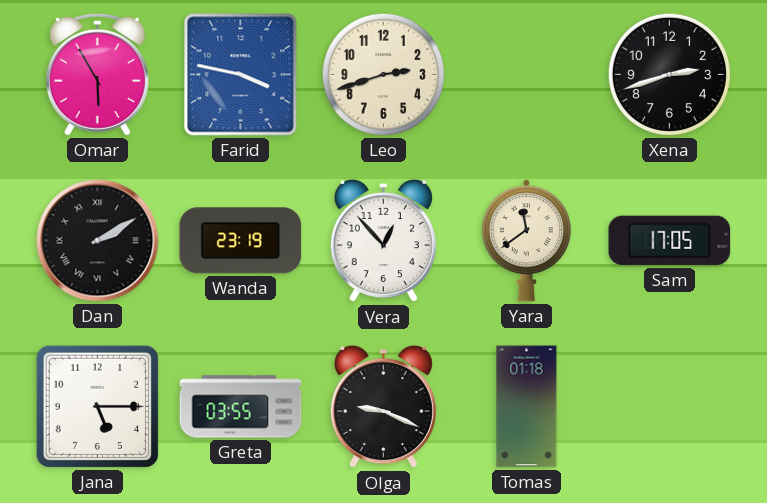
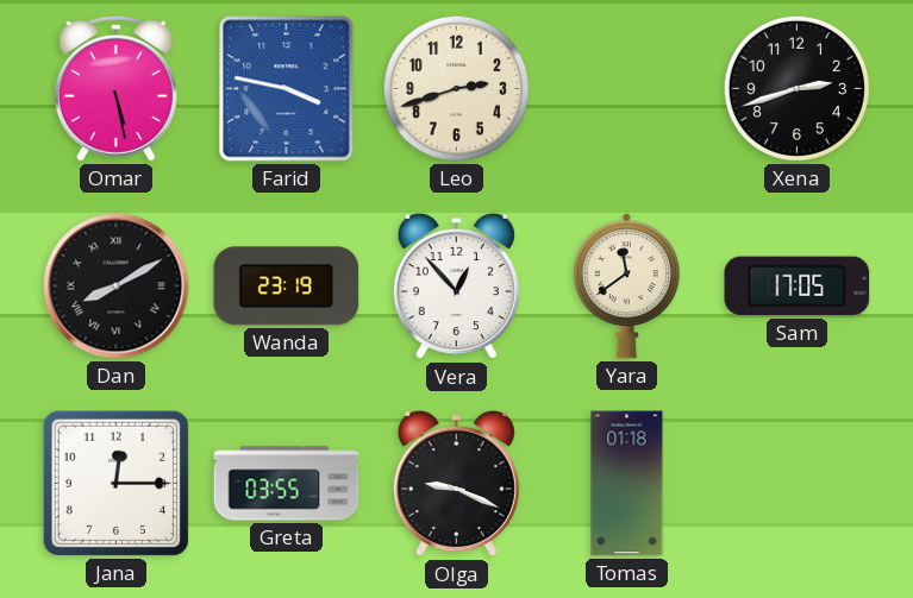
Omar: 5:55 -> 5:28 (115, 88)
Dan: 2:10 -> 8:10 (117, 287)
Jana: 5:15 -> 12:15 (115, 483)
